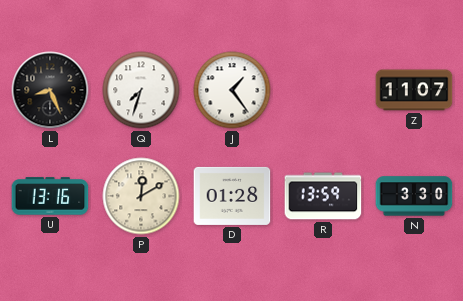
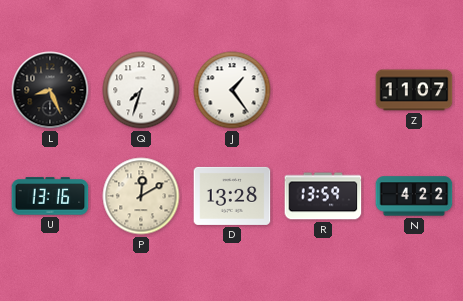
D: 01:28 -> 13:28 (232, 196)
N: 3:30 -> 4:22 (414, 196)
